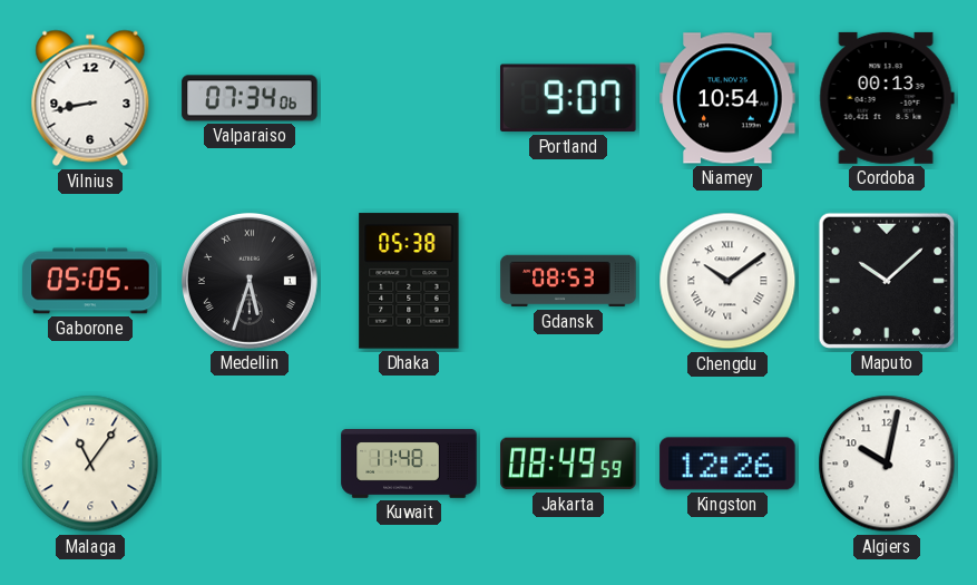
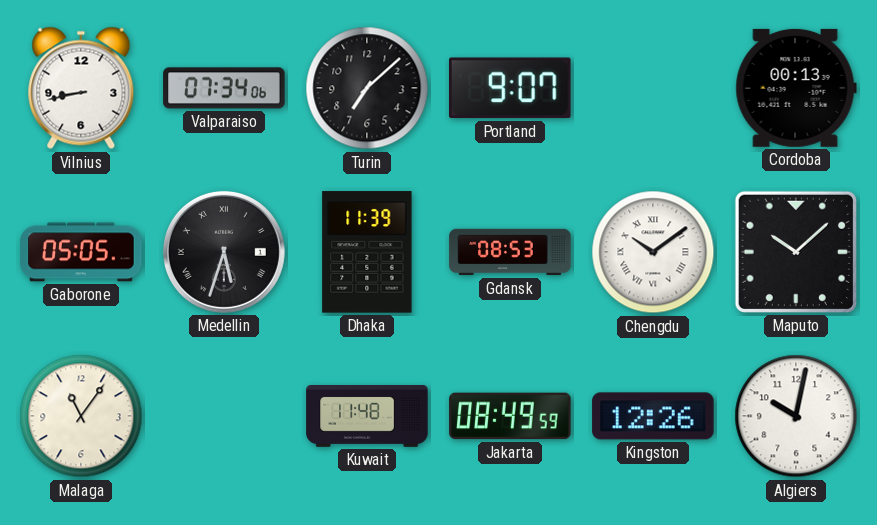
Turin: none -> 7:08 (367, 88)
Niamey: 10:54 -> none (727, 98)
Dhaka: 05:38 -> 11:39 (367, 252)
